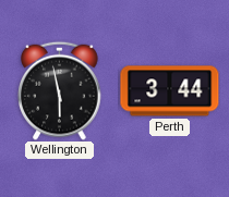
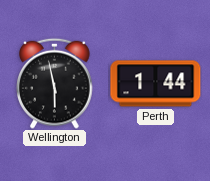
Perth: 3:44 -> 1:44 (156, 84)
